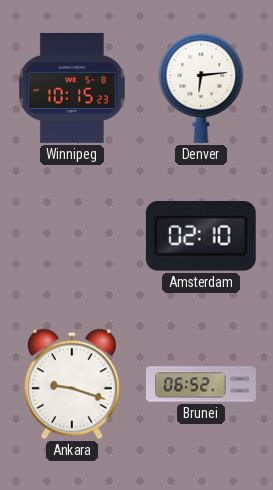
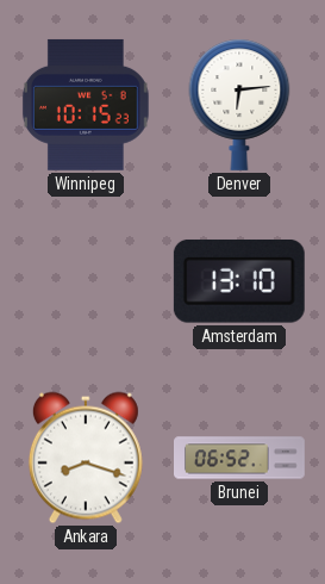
Amsterdam: 02:10 -> 13:10 (239, 281)
Ankara: 9:18 -> 8:18 (86, 458)
